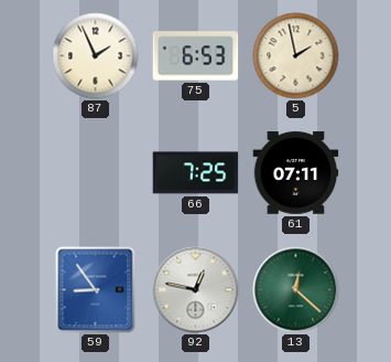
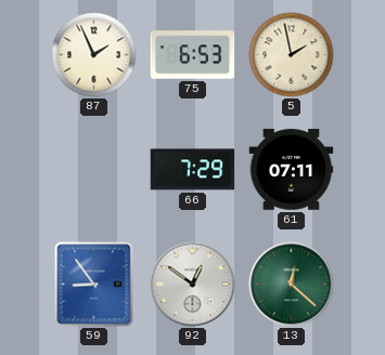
66: 7:25 -> 7:29 (193, 170)
92: 12:47 -> 12:51 (193, 285)
